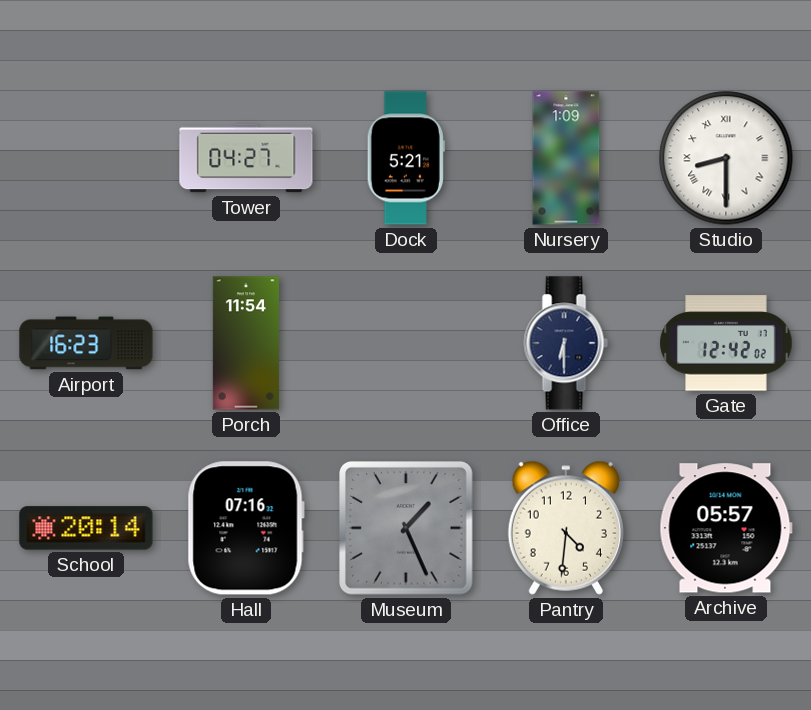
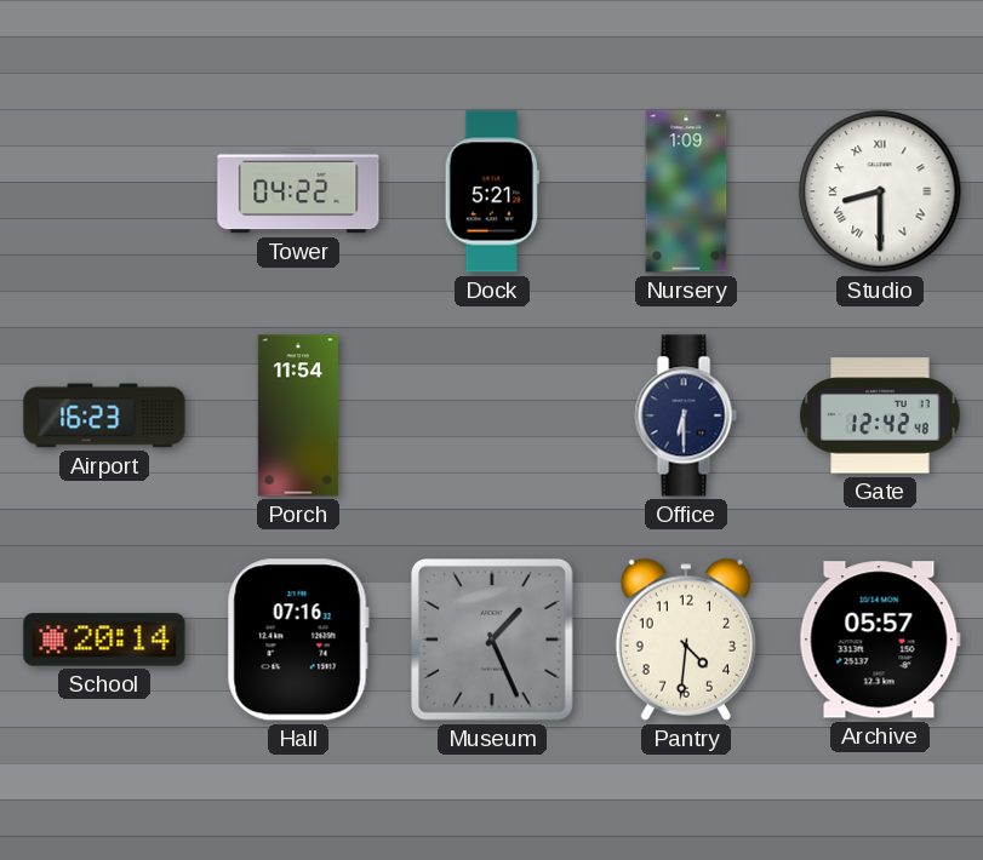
Tower: 04:27 -> 04:22 (298, 191)
Gate: 12:42:02 -> 12:42:48 (880, 415)
